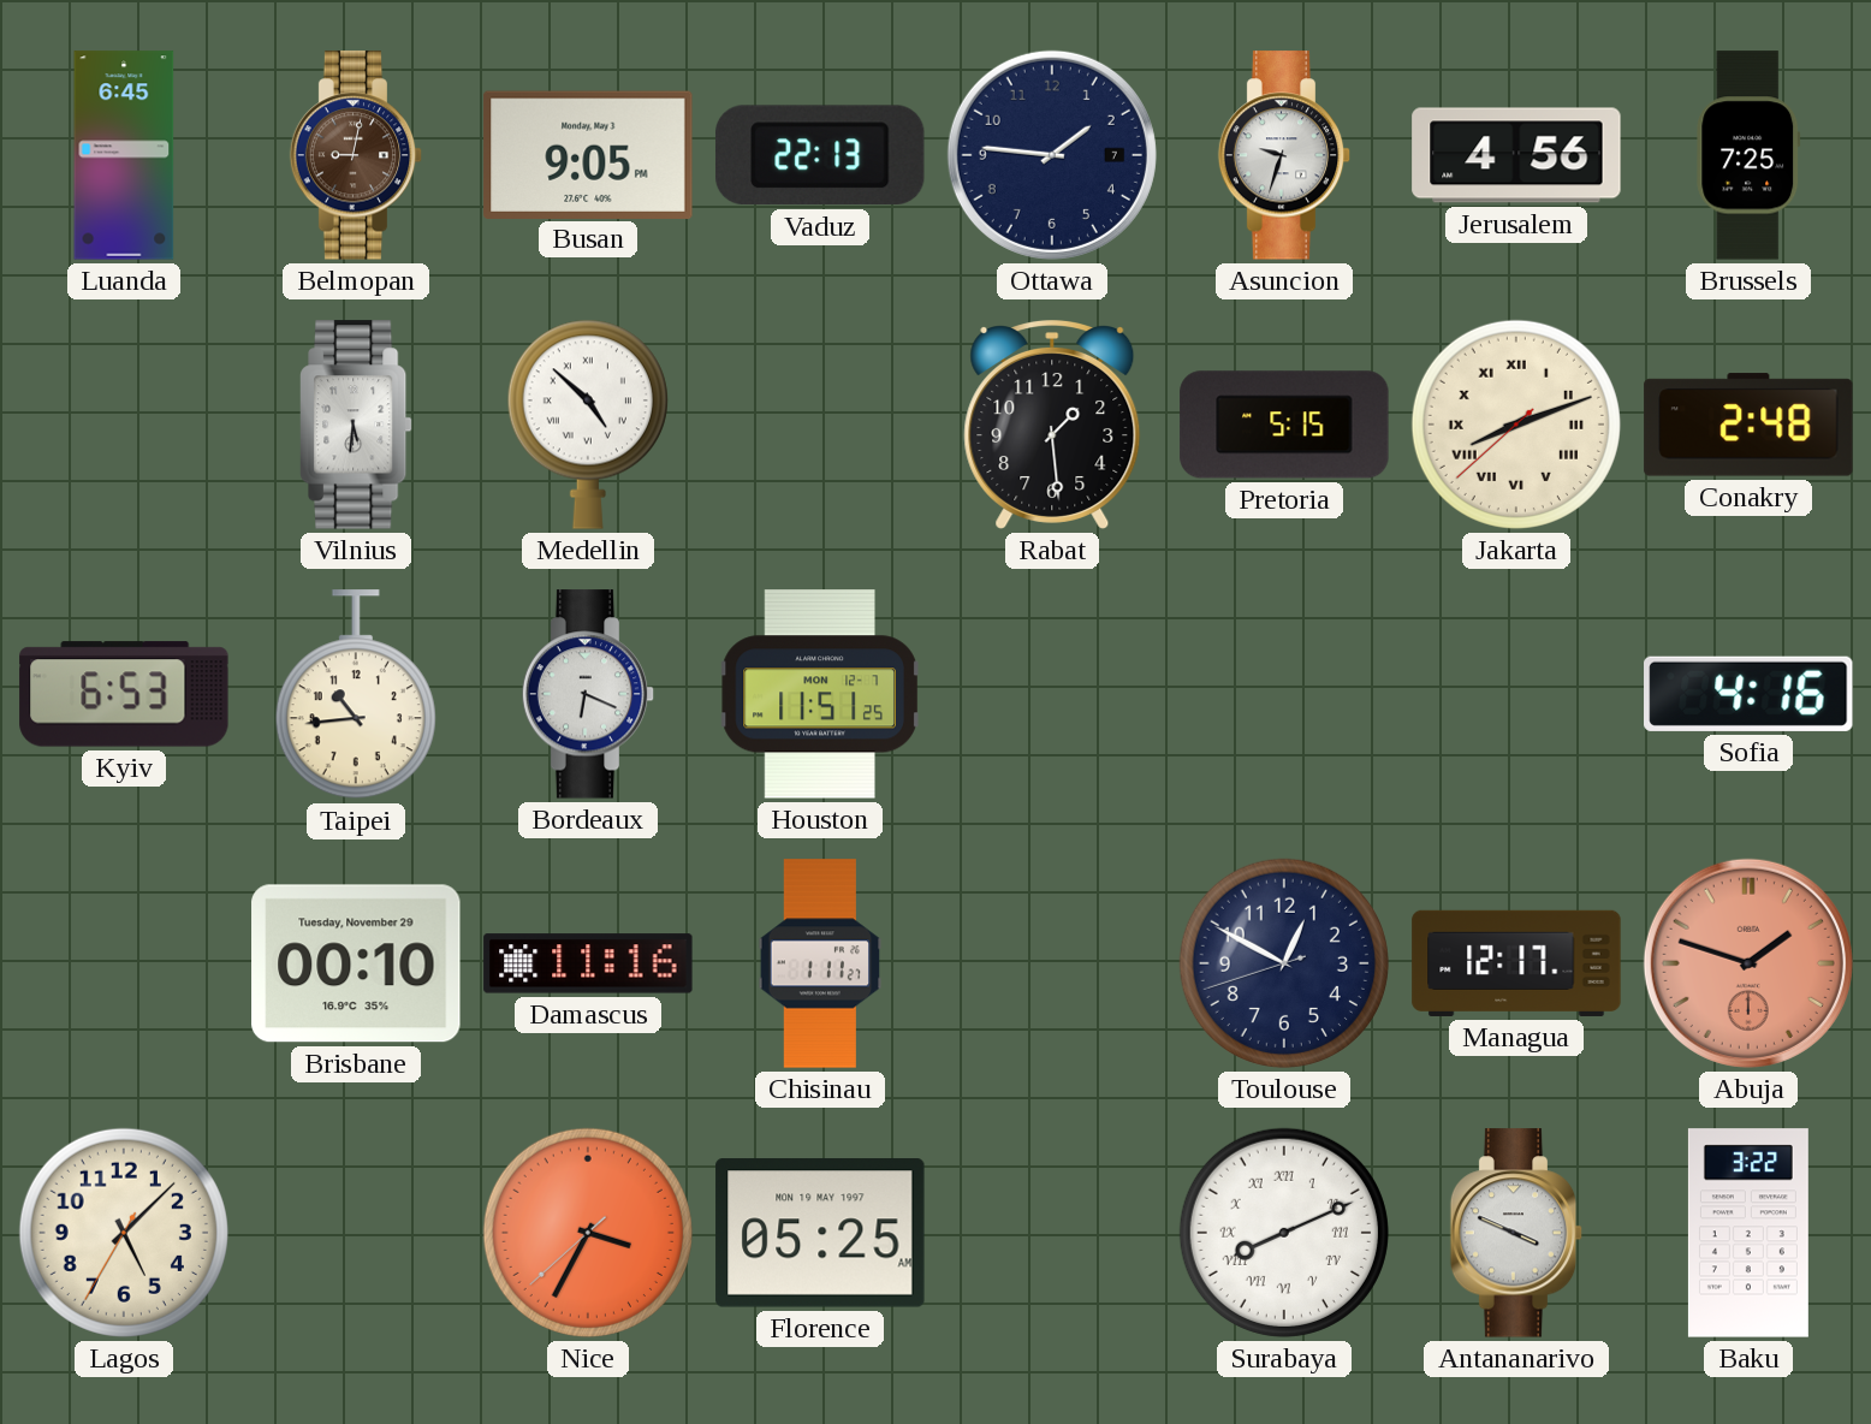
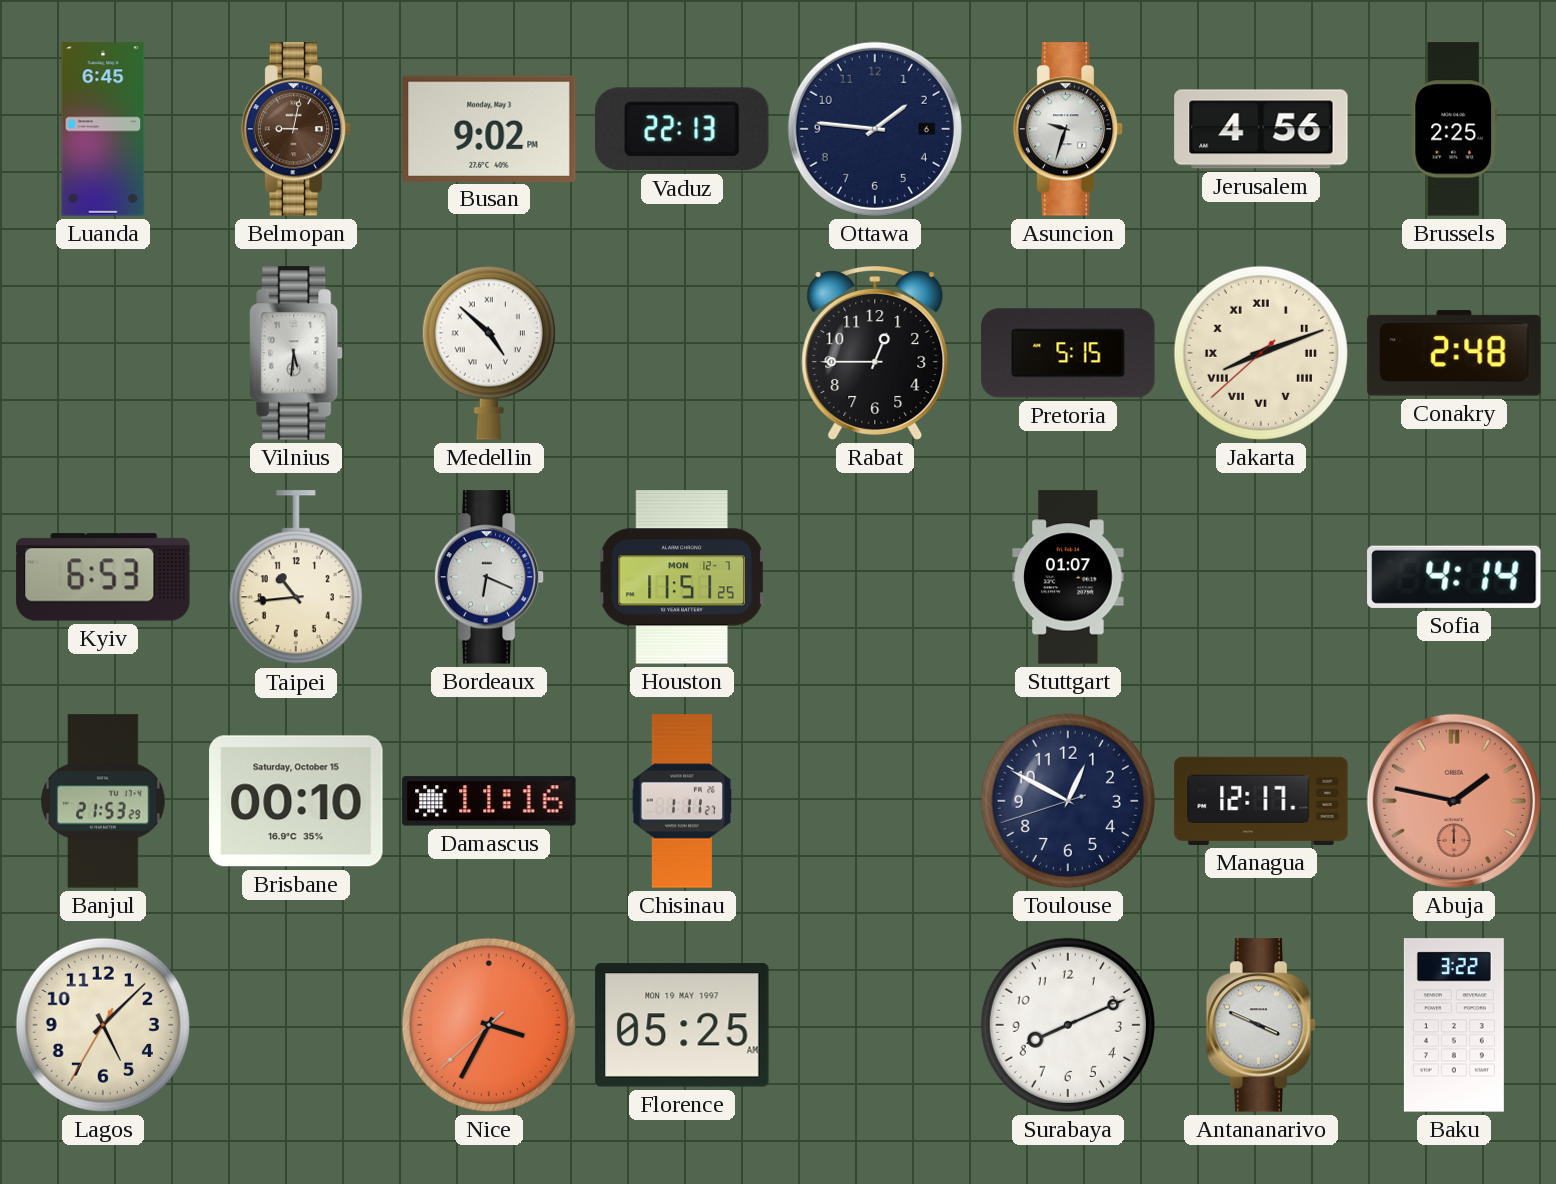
Busan: 9:05 -> 9:02 (489, 128)
Ottawa date: 7 -> 6 (875, 129)
Brussels: 7:25 -> 2:25 (1454, 129)
Rabat: 1:29 -> 12:45 (875, 354)
Stuttgart: none -> 01:07 (1068, 577)
Sofia: 4:16 -> 4:14 (1454, 577)
Banjul: none -> 21:53 (103, 801)
Brisbane date: Tuesday, November 29 -> Saturday, October 15 (296, 801)
Abuja: 1:48 -> 1:47 (1454, 801)
Surabaya numerals: Roman -> Arabic (1068, 1025)
